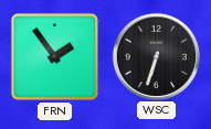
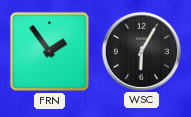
WSC: 6:33 -> 6:05 (141, 51)
